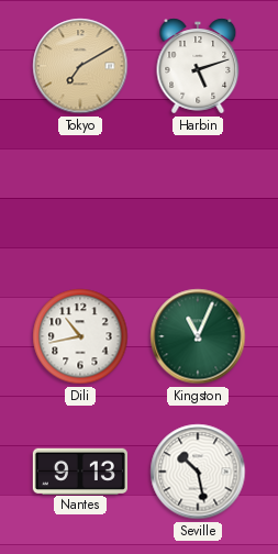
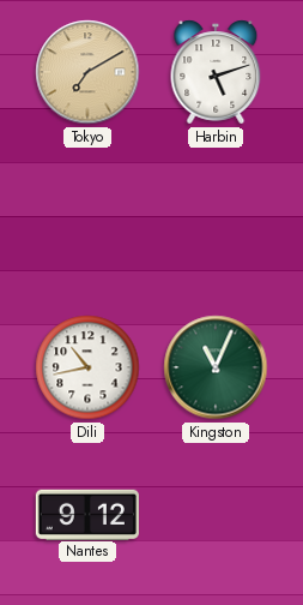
Nantes: 9:13 -> 9:12 (87, 514)
Seville: 10:28 -> none (198, 472)
